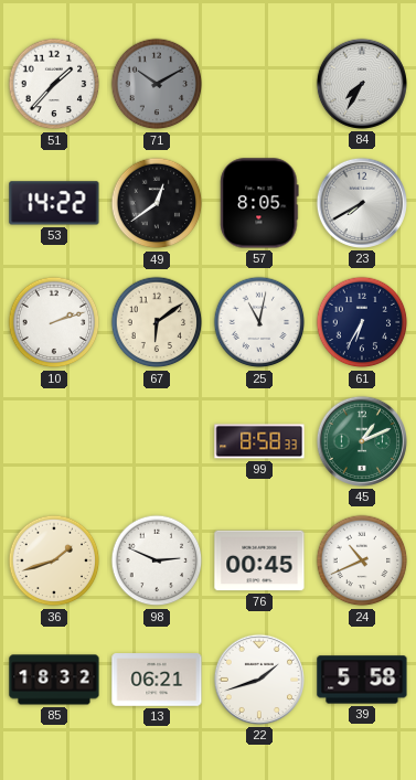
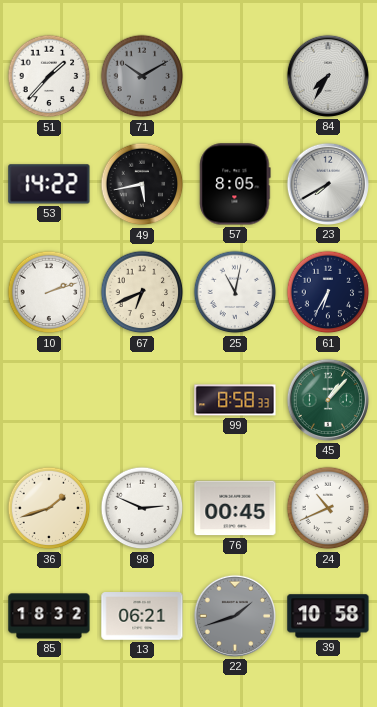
49: 12:39 -> 5:43 (142, 184)
67: 6:09 -> 6:41 (142, 292)
45: 1:11 -> 1:07 (328, 400)
22 dial: white -> grey (235, 616)
39: 5:58 -> 10:58 (328, 616)
